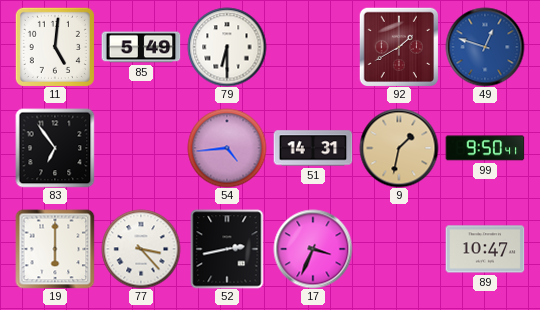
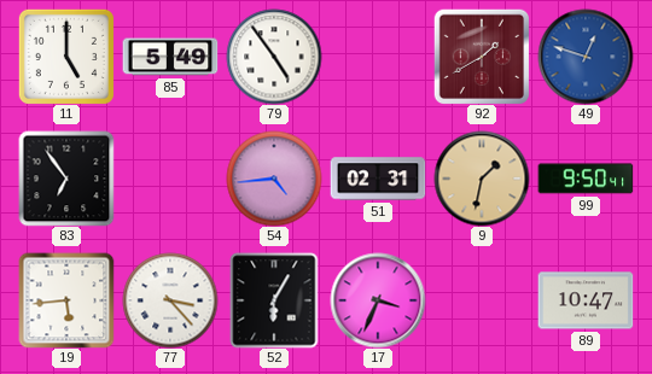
11: 5:01 -> 5:00 (66, 57)
79: 6:30 -> 4:54 (274, 57)
51: 14:31 -> 02:31 (378, 179)
19: 6:00 -> 5:44 (66, 300)
52: 2:43 -> 6:05 (274, 300)
